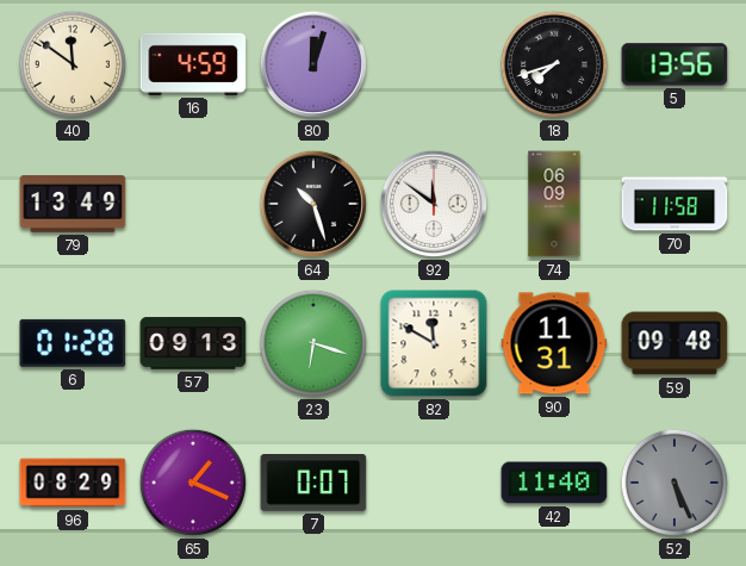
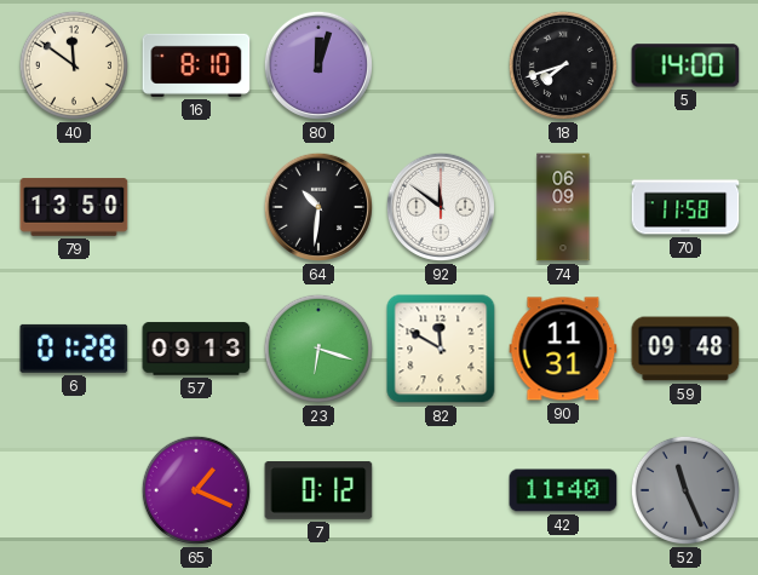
16: 4:59 -> 8:10 (196, 65)
5: 13:56 -> 14:00 (685, 65)
79: 13:49 -> 13:50 (74, 207)
64: 10:27 -> 10:31 (318, 207)
96: 08:29 -> none (73, 483)
7: 0:07 -> 0:12 (318, 491)
52: 5:26 -> 11:26 (685, 490)
